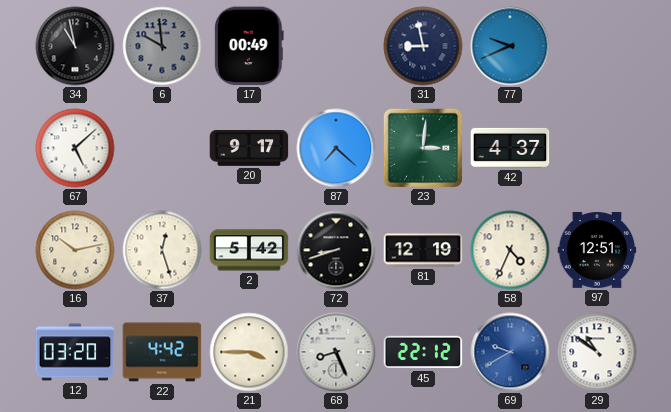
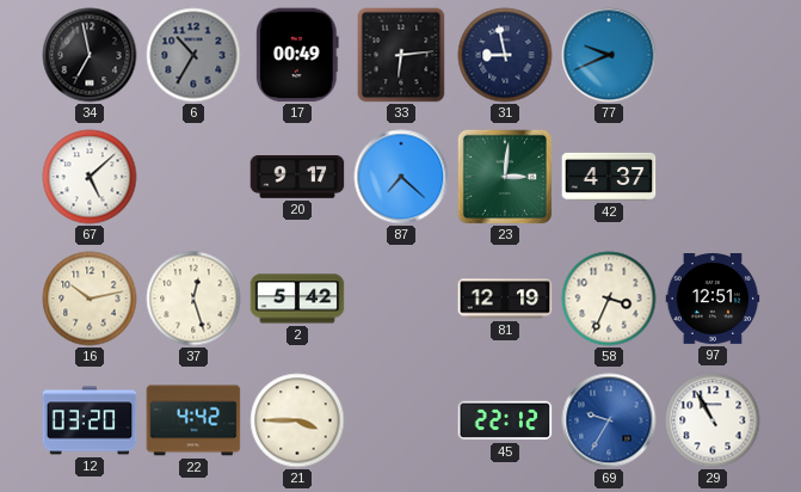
34: 10:58 -> 6:58 (90, 55)
6: 9:59 -> 10:35 (193, 55)
33: none -> 6:14 (401, 55)
72: 8:42 -> none (336, 250)
58: 4:34 -> 3:34 (609, 299)
68: 8:26 -> none (336, 352)
69: 9:40 -> 9:35 (609, 420)
29: 10:51 -> 10:55 (713, 420)
